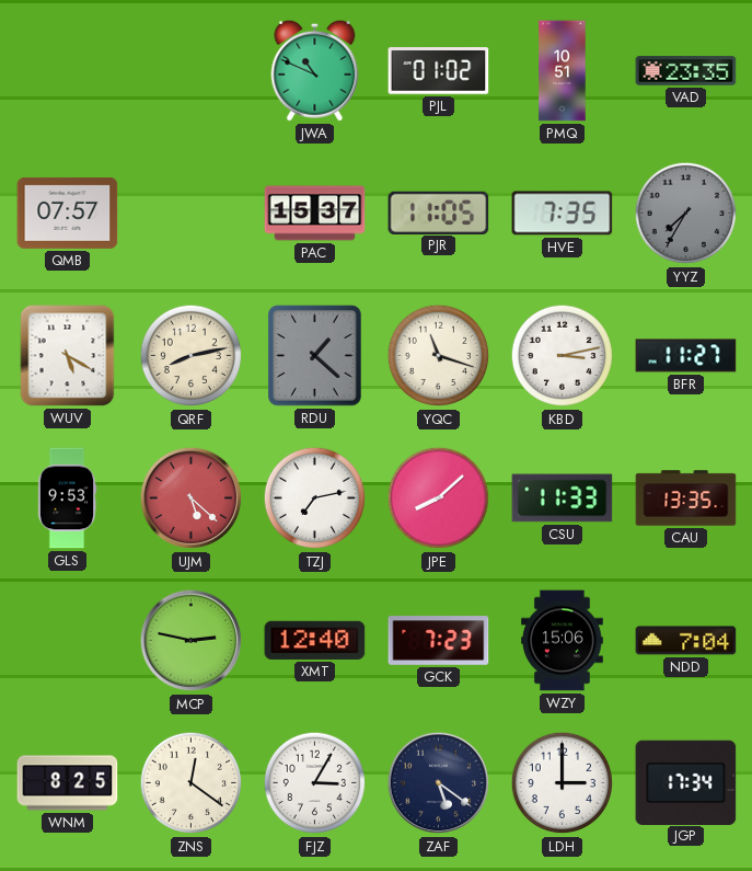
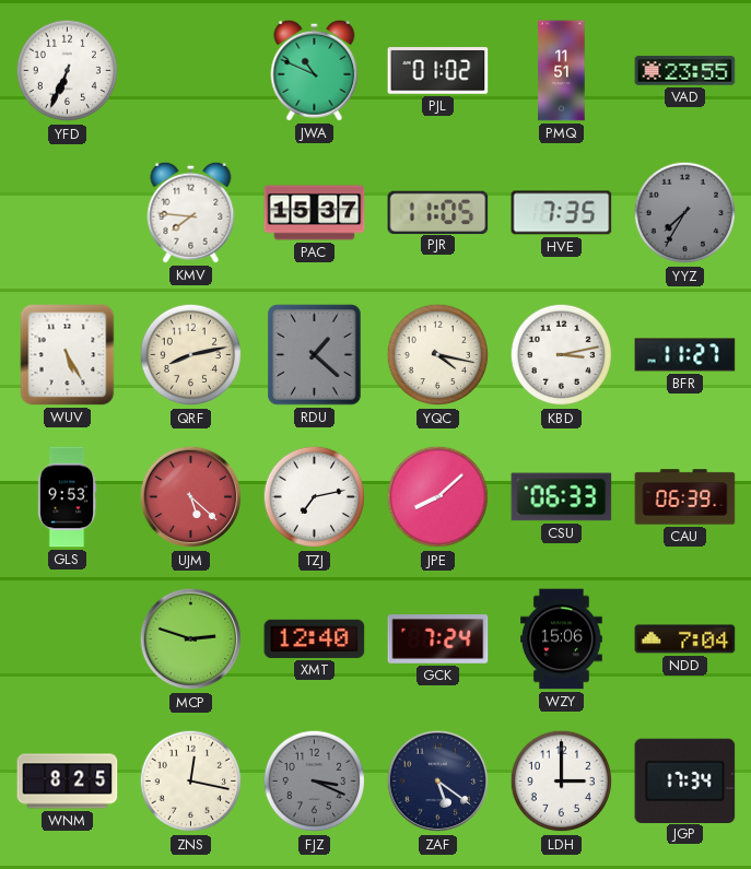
YFD: none -> 6:34 (68, 71)
PMQ: 10:51 -> 11:51 (562, 71)
VAD: 23:35 -> 23:55 (685, 71)
QMB: 07:57 -> none (68, 213)
KMV: none -> 7:46 (191, 212)
WUV: 5:20 -> 5:25 (68, 355)
YQC: 11:18 -> 4:17 (438, 355)
CSU: 11:33 -> 06:33 (562, 497)
CAU: 13:35 -> 06:39 (685, 497)
MCP: 2:47 -> 2:48 (191, 639)
GCK: 7:23 -> 7:24 (438, 639)
ZNS: 12:21 -> 12:17 (191, 782)
FJZ: 3:05 -> 3:19 (315, 782)
FJZ dial: white -> grey (315, 782)
